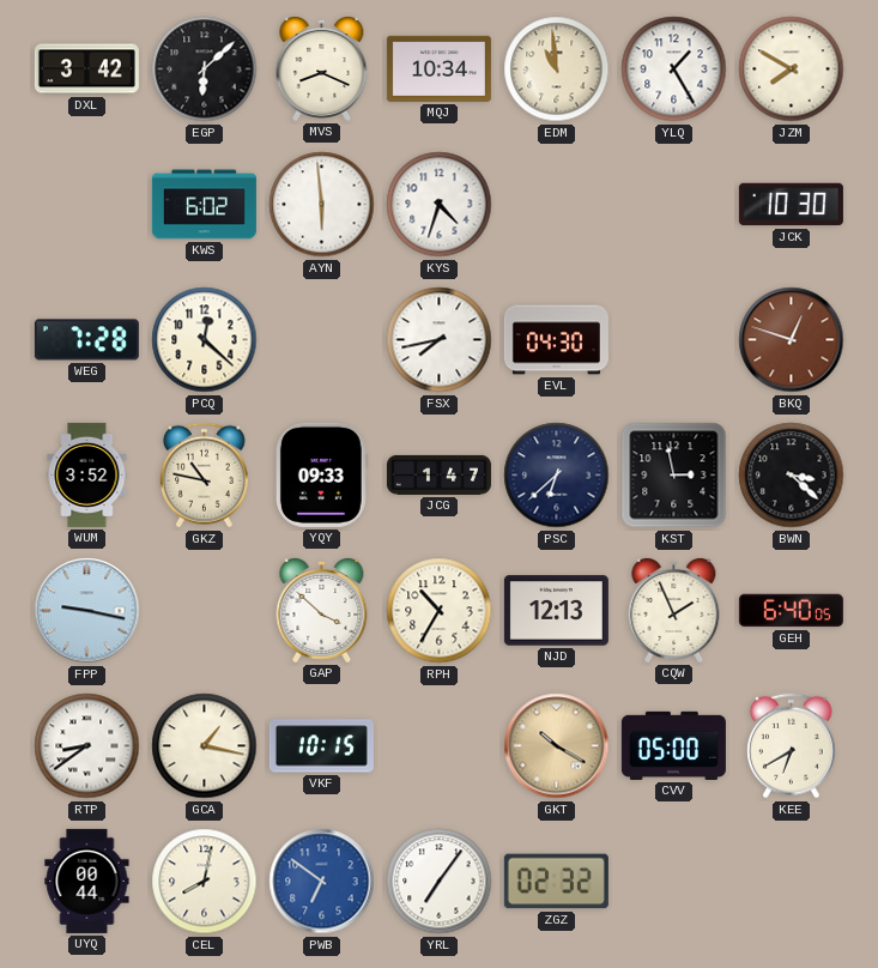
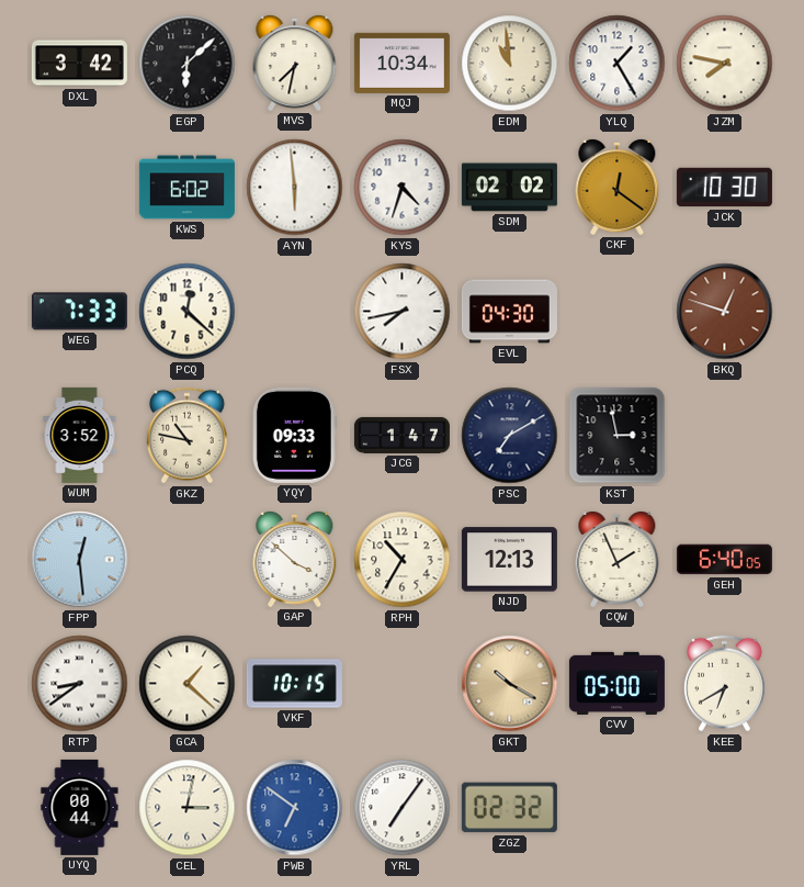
MVS: 8:19 -> 7:32 (295, 63)
JZM: 7:50 -> 7:47 (725, 64)
SDM: none -> 02:02 (509, 188)
CKF: none -> 12:21 (618, 187)
WEG: 7:28 -> 7:33 (79, 312)
PSC: 6:38 -> 7:10 (510, 436)
BWN: 3:22 -> none (792, 476)
FPP: 9:17 -> 12:29 (80, 560)
GCA: 1:17 -> 1:22 (188, 684)
CEL: 8:02 -> 3:02 (188, 808)
